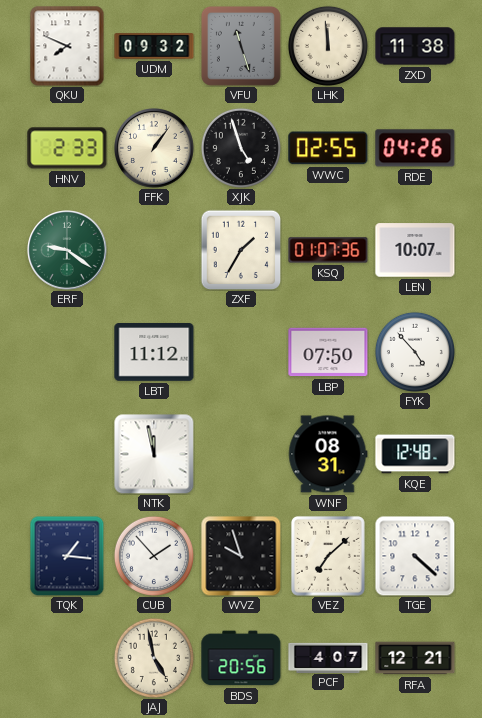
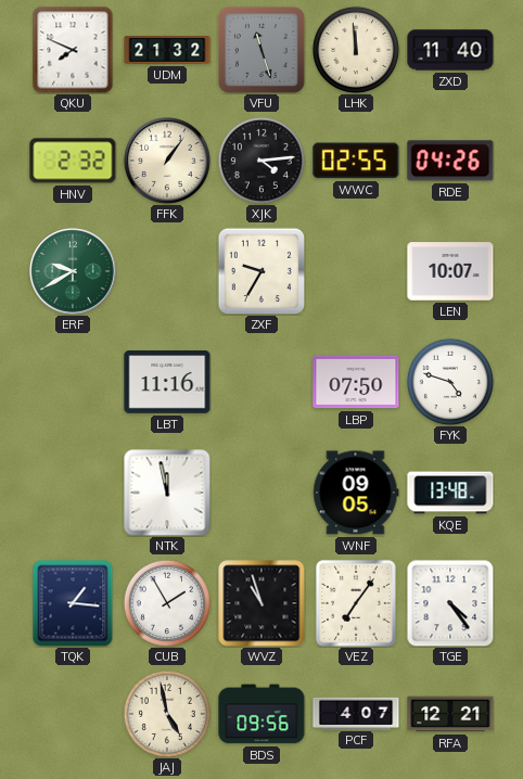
UDM: 09:32 -> 21:32 (167, 50)
ZXD: 11:38 -> 11:40 (450, 50)
HNV: 2:33 -> 2:32 (73, 161)
XJK: 4:57 -> 4:14 (261, 161)
ERF: 9:21 -> 9:40 (74, 272)
ZXF: 1:35 -> 9:35 (261, 271)
KSQ: 01:07 -> none (328, 250)
LBT: 11:12 -> 11:16 (167, 382)
FYK: 4:53 -> 4:48 (450, 382)
WNF: 08:31 -> 09:05 (356, 493)
KQE: 12:48 -> 13:48 (450, 493)
CUB: 1:53 -> 1:55 (167, 603)
WVZ: 9:57 -> 10:57 (261, 603)
VEZ: 7:08 -> 7:06 (356, 603)
TGE: 4:22 -> 4:24 (450, 603)
BDS: 20:56 -> 09:56 (261, 714)
